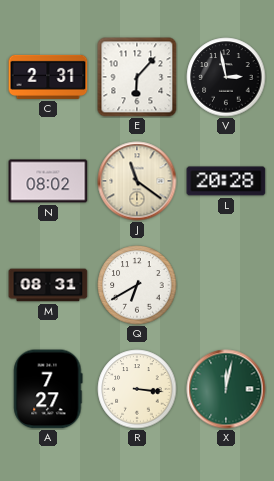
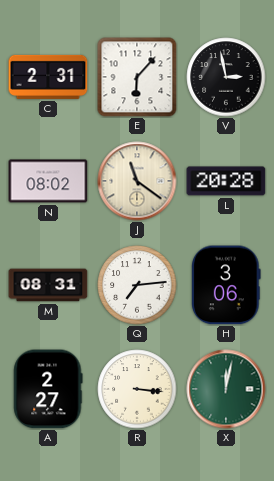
Q: 6:40 -> 7:14 (137, 285)
H: none -> 3:06 (226, 285)
A: 7:27 -> 2:27 (48, 389)
